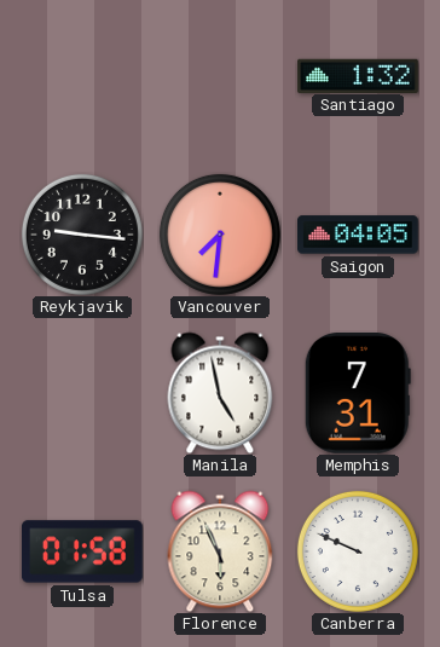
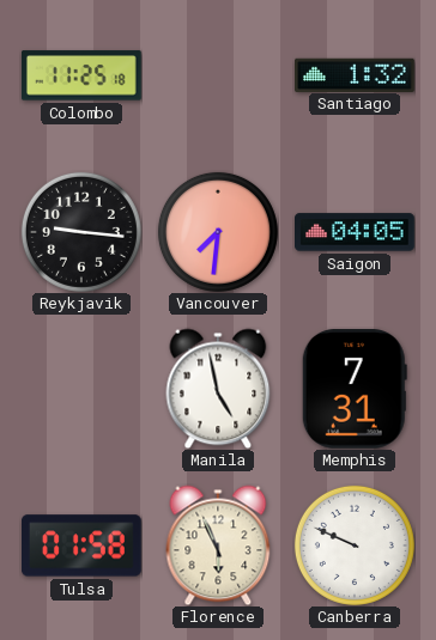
Colombo: none -> 11:25 (81, 75)
